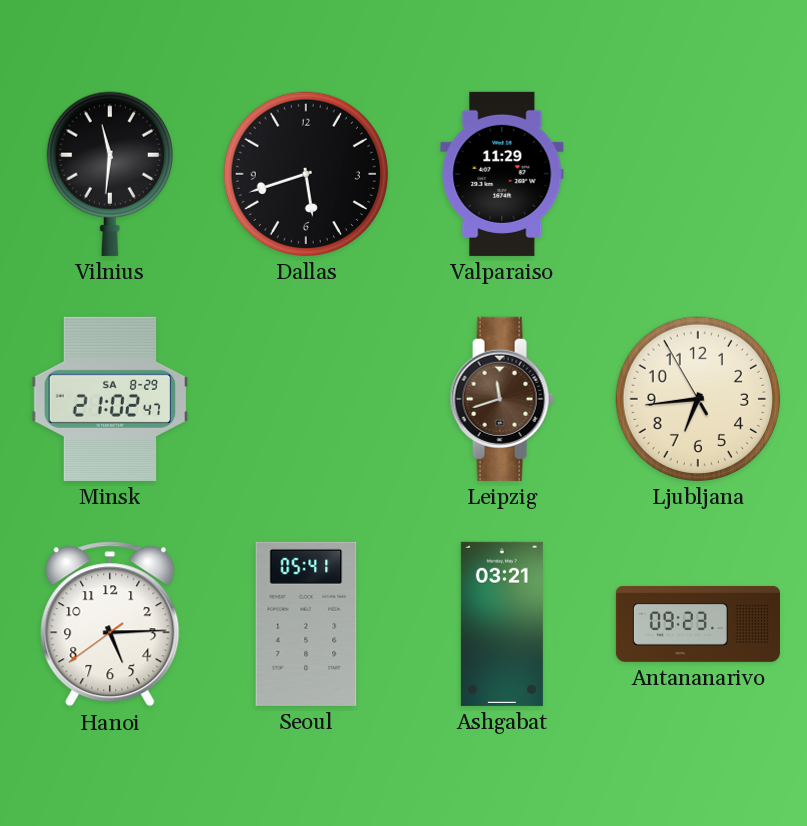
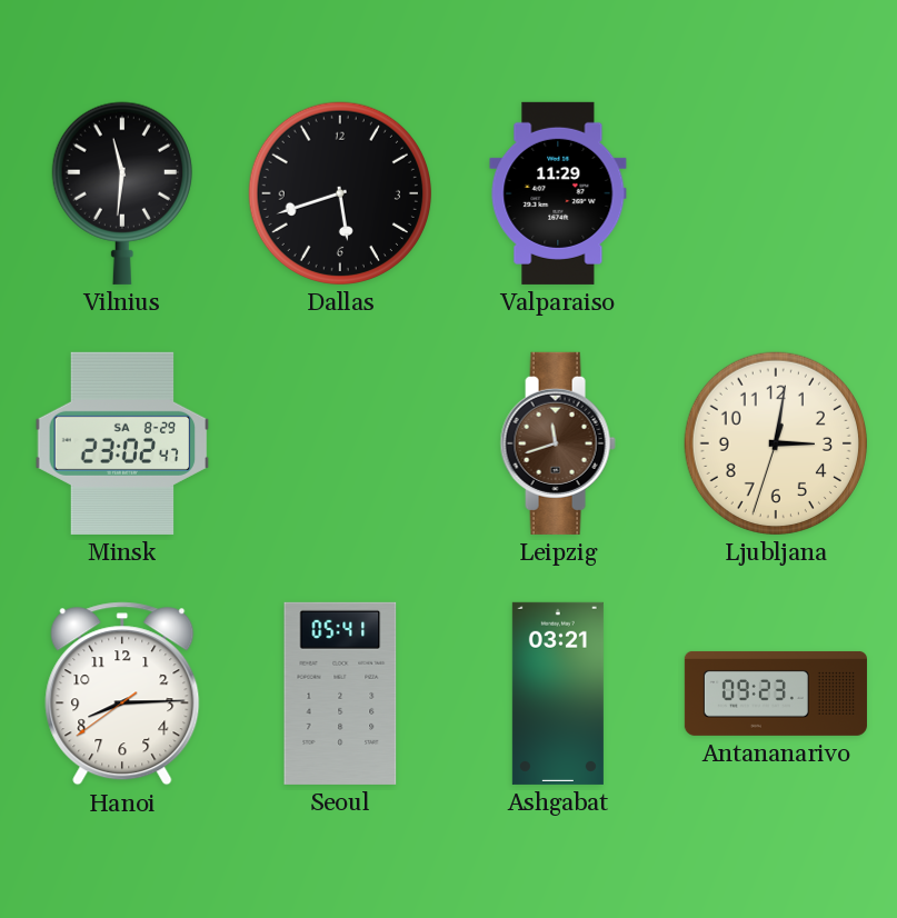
Minsk: 21:02 -> 23:02 (122, 443)
Ljubljana: 6:43 -> 3:01 (776, 443)
Hanoi: 5:14 -> 8:14 (122, 694)
